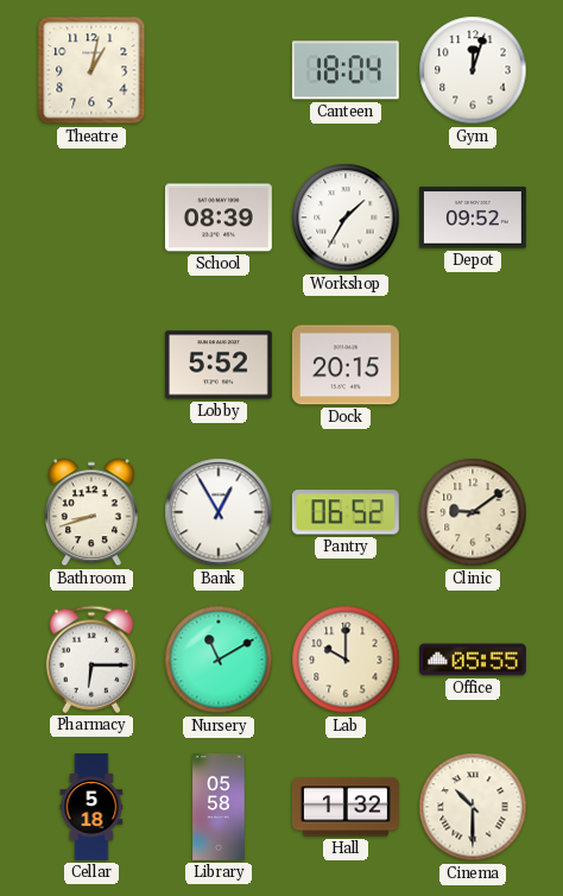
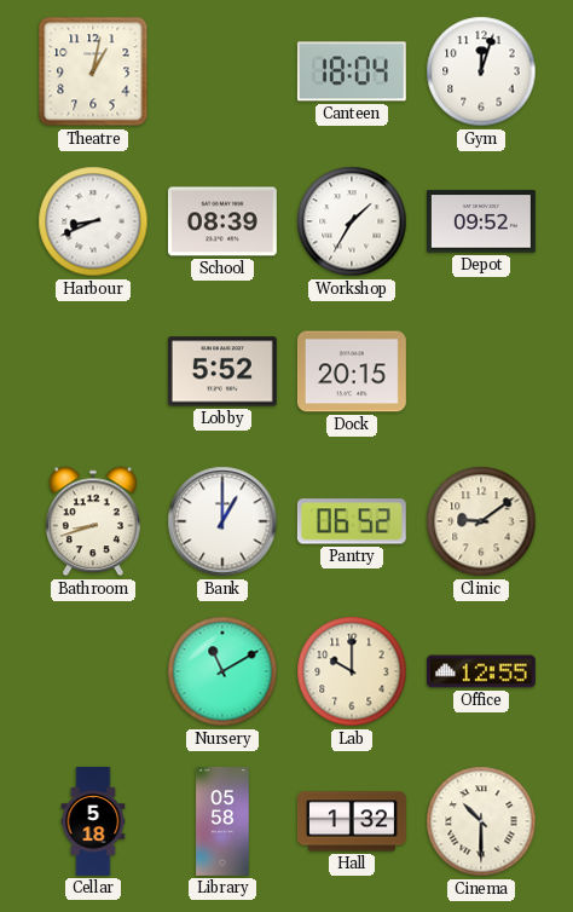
Harbour: none -> 8:41 (93, 221)
Bank: 12:55 -> 1:00 (222, 521)
Pharmacy: 6:15 -> none (91, 660)
Office: 05:55 -> 12:55 (481, 671)
